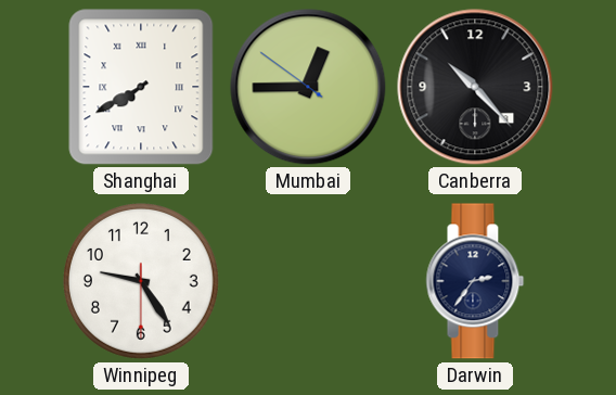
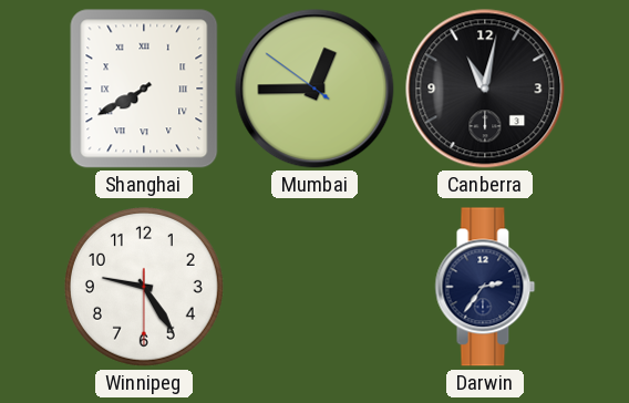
Canberra: 10:23 -> 11:02 (485, 89)
